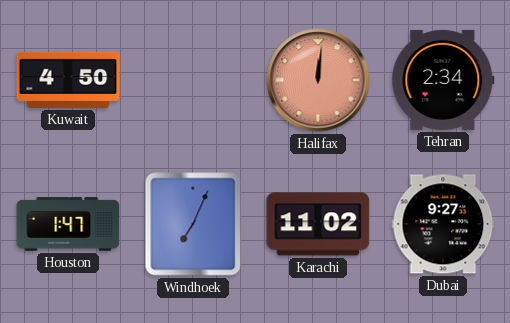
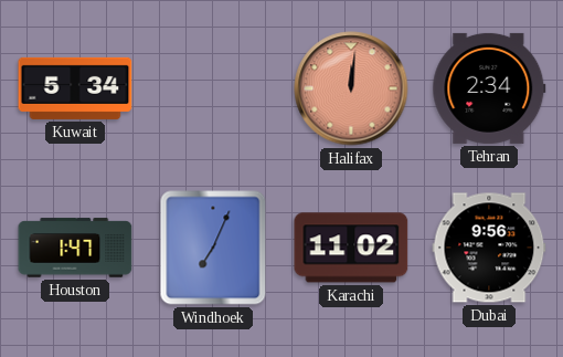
Kuwait: 4:50 -> 5:34 (75, 88)
Dubai: 9:27 -> 9:56 (489, 248)
